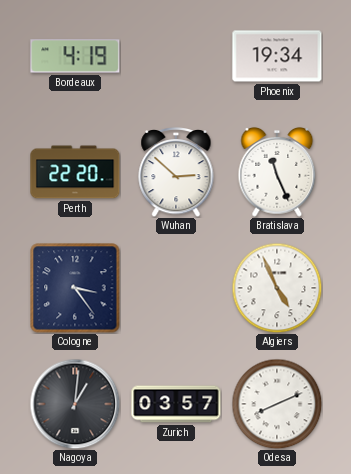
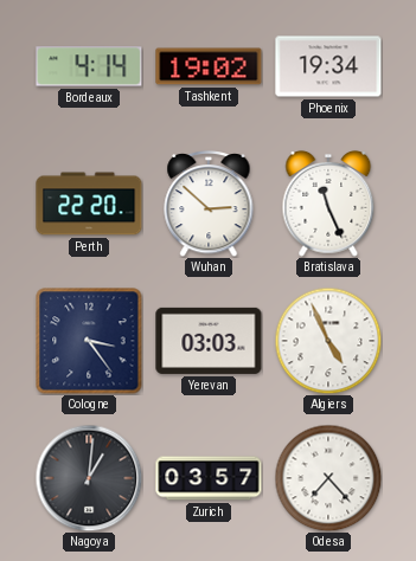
Bordeaux: 4:19 -> 4:14 (89, 66)
Tashkent: none -> 19:02 (209, 66)
Yerevan: none -> 03:03 (209, 341)
Odesa: 8:11 -> 7:23 (328, 478)
